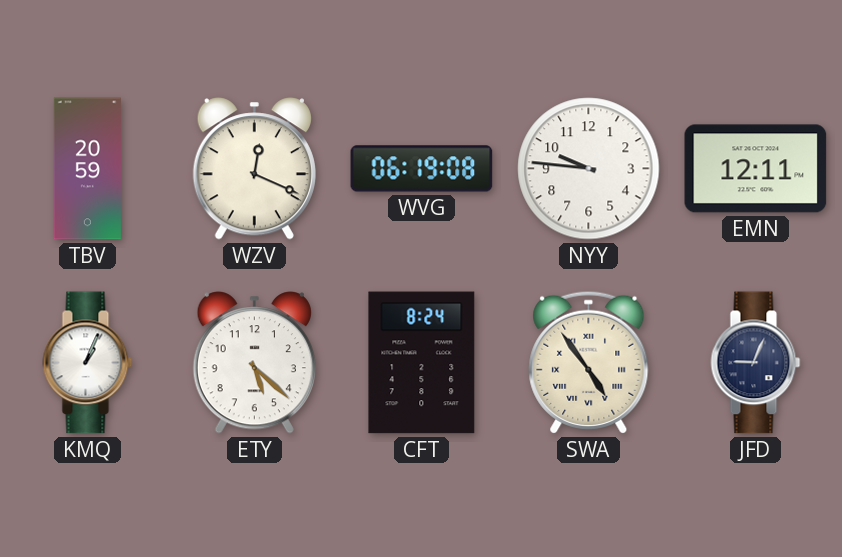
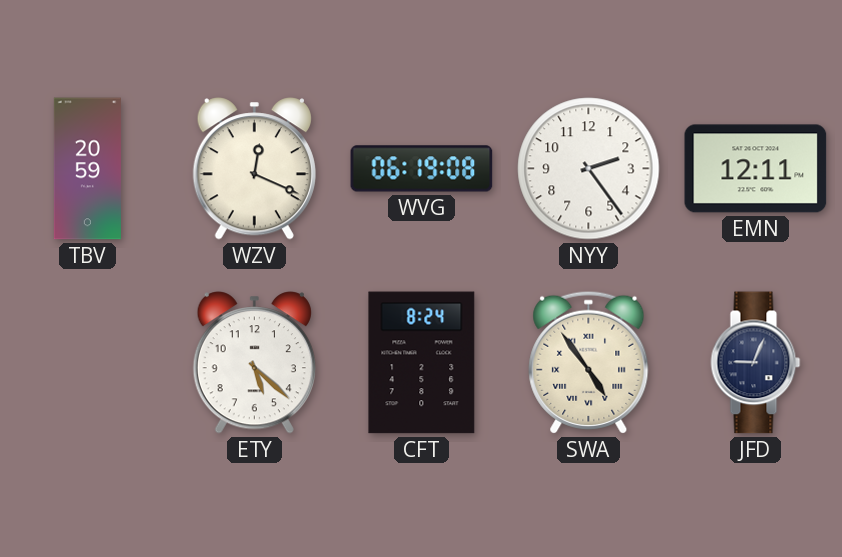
NYY: 9:46 -> 2:24 (589, 169)
KMQ: 1:04 -> none (88, 363)
